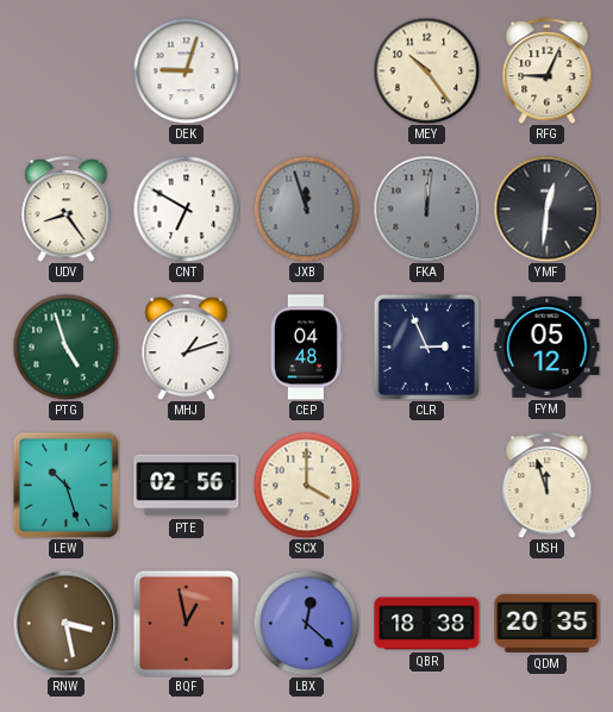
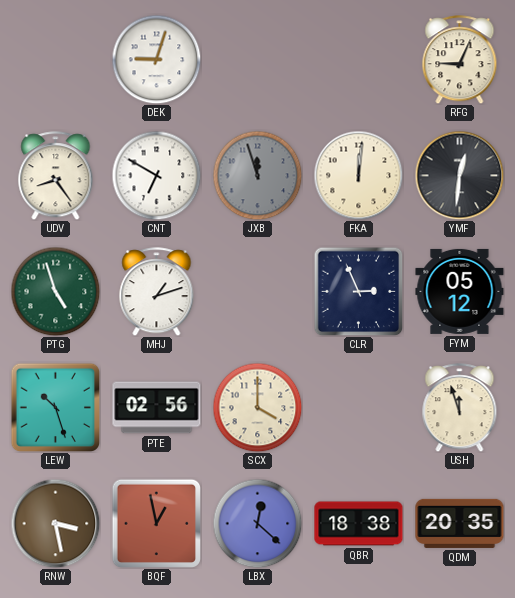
MEY: 10:24 -> none (426, 70)
FKA dial: grey -> cream (358, 175)
CEP: 04:48 -> none (307, 348)
